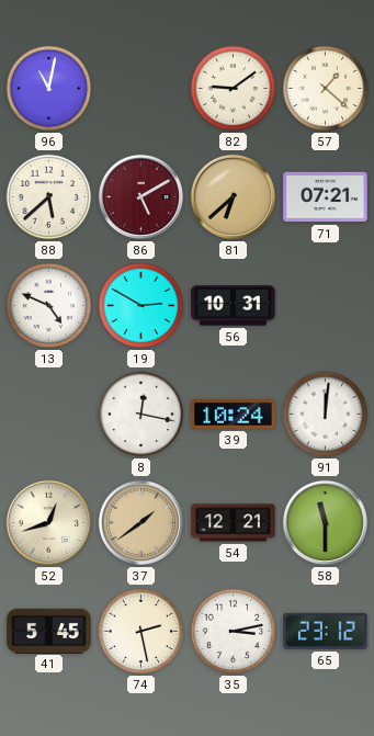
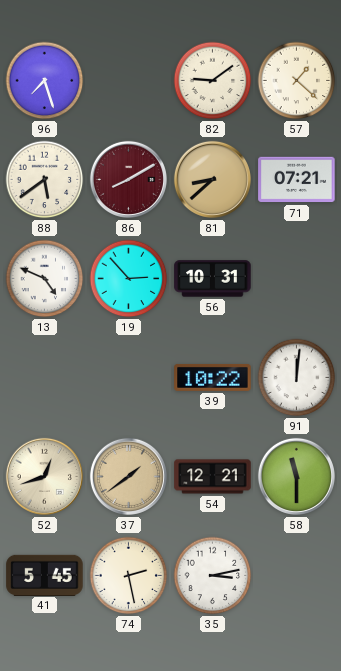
96: 11:02 -> 7:27 (45, 81)
88: 5:38 -> 5:39 (45, 180)
86: 5:10 -> 8:10 (128, 179)
81: 6:38 -> 8:38 (212, 179)
19: 2:50 -> 2:53 (129, 279)
8: 12:17 -> none (141, 415)
39: 10:24 -> 10:22 (213, 377)
65: 23:12 -> none (326, 631)
